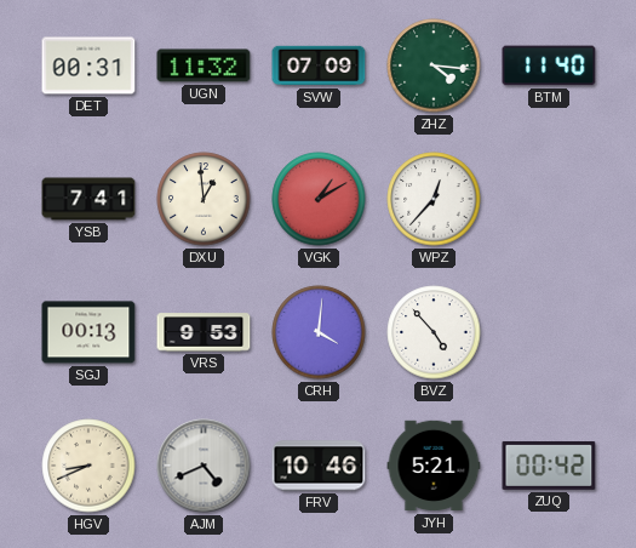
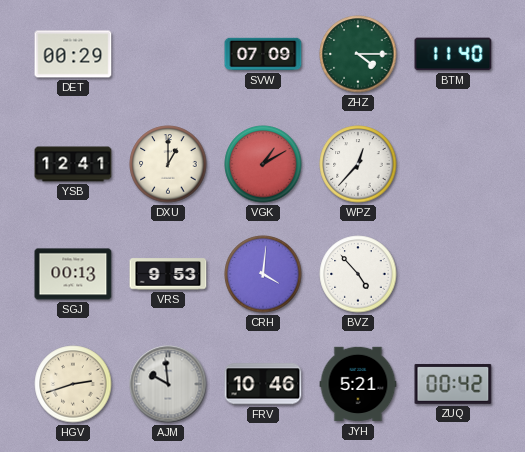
DET: 00:31 -> 00:29 (73, 54)
UGN: 11:32 -> none (204, 65)
ZHZ: 4:16 -> 4:15 (358, 54)
YSB: 7:41 -> 12:41 (73, 164)
DXU: 12:59 -> 1:00 (168, 164)
HGV: 8:41 -> 2:42 (73, 384)
AJM: 4:41 -> 9:59 (168, 384)
